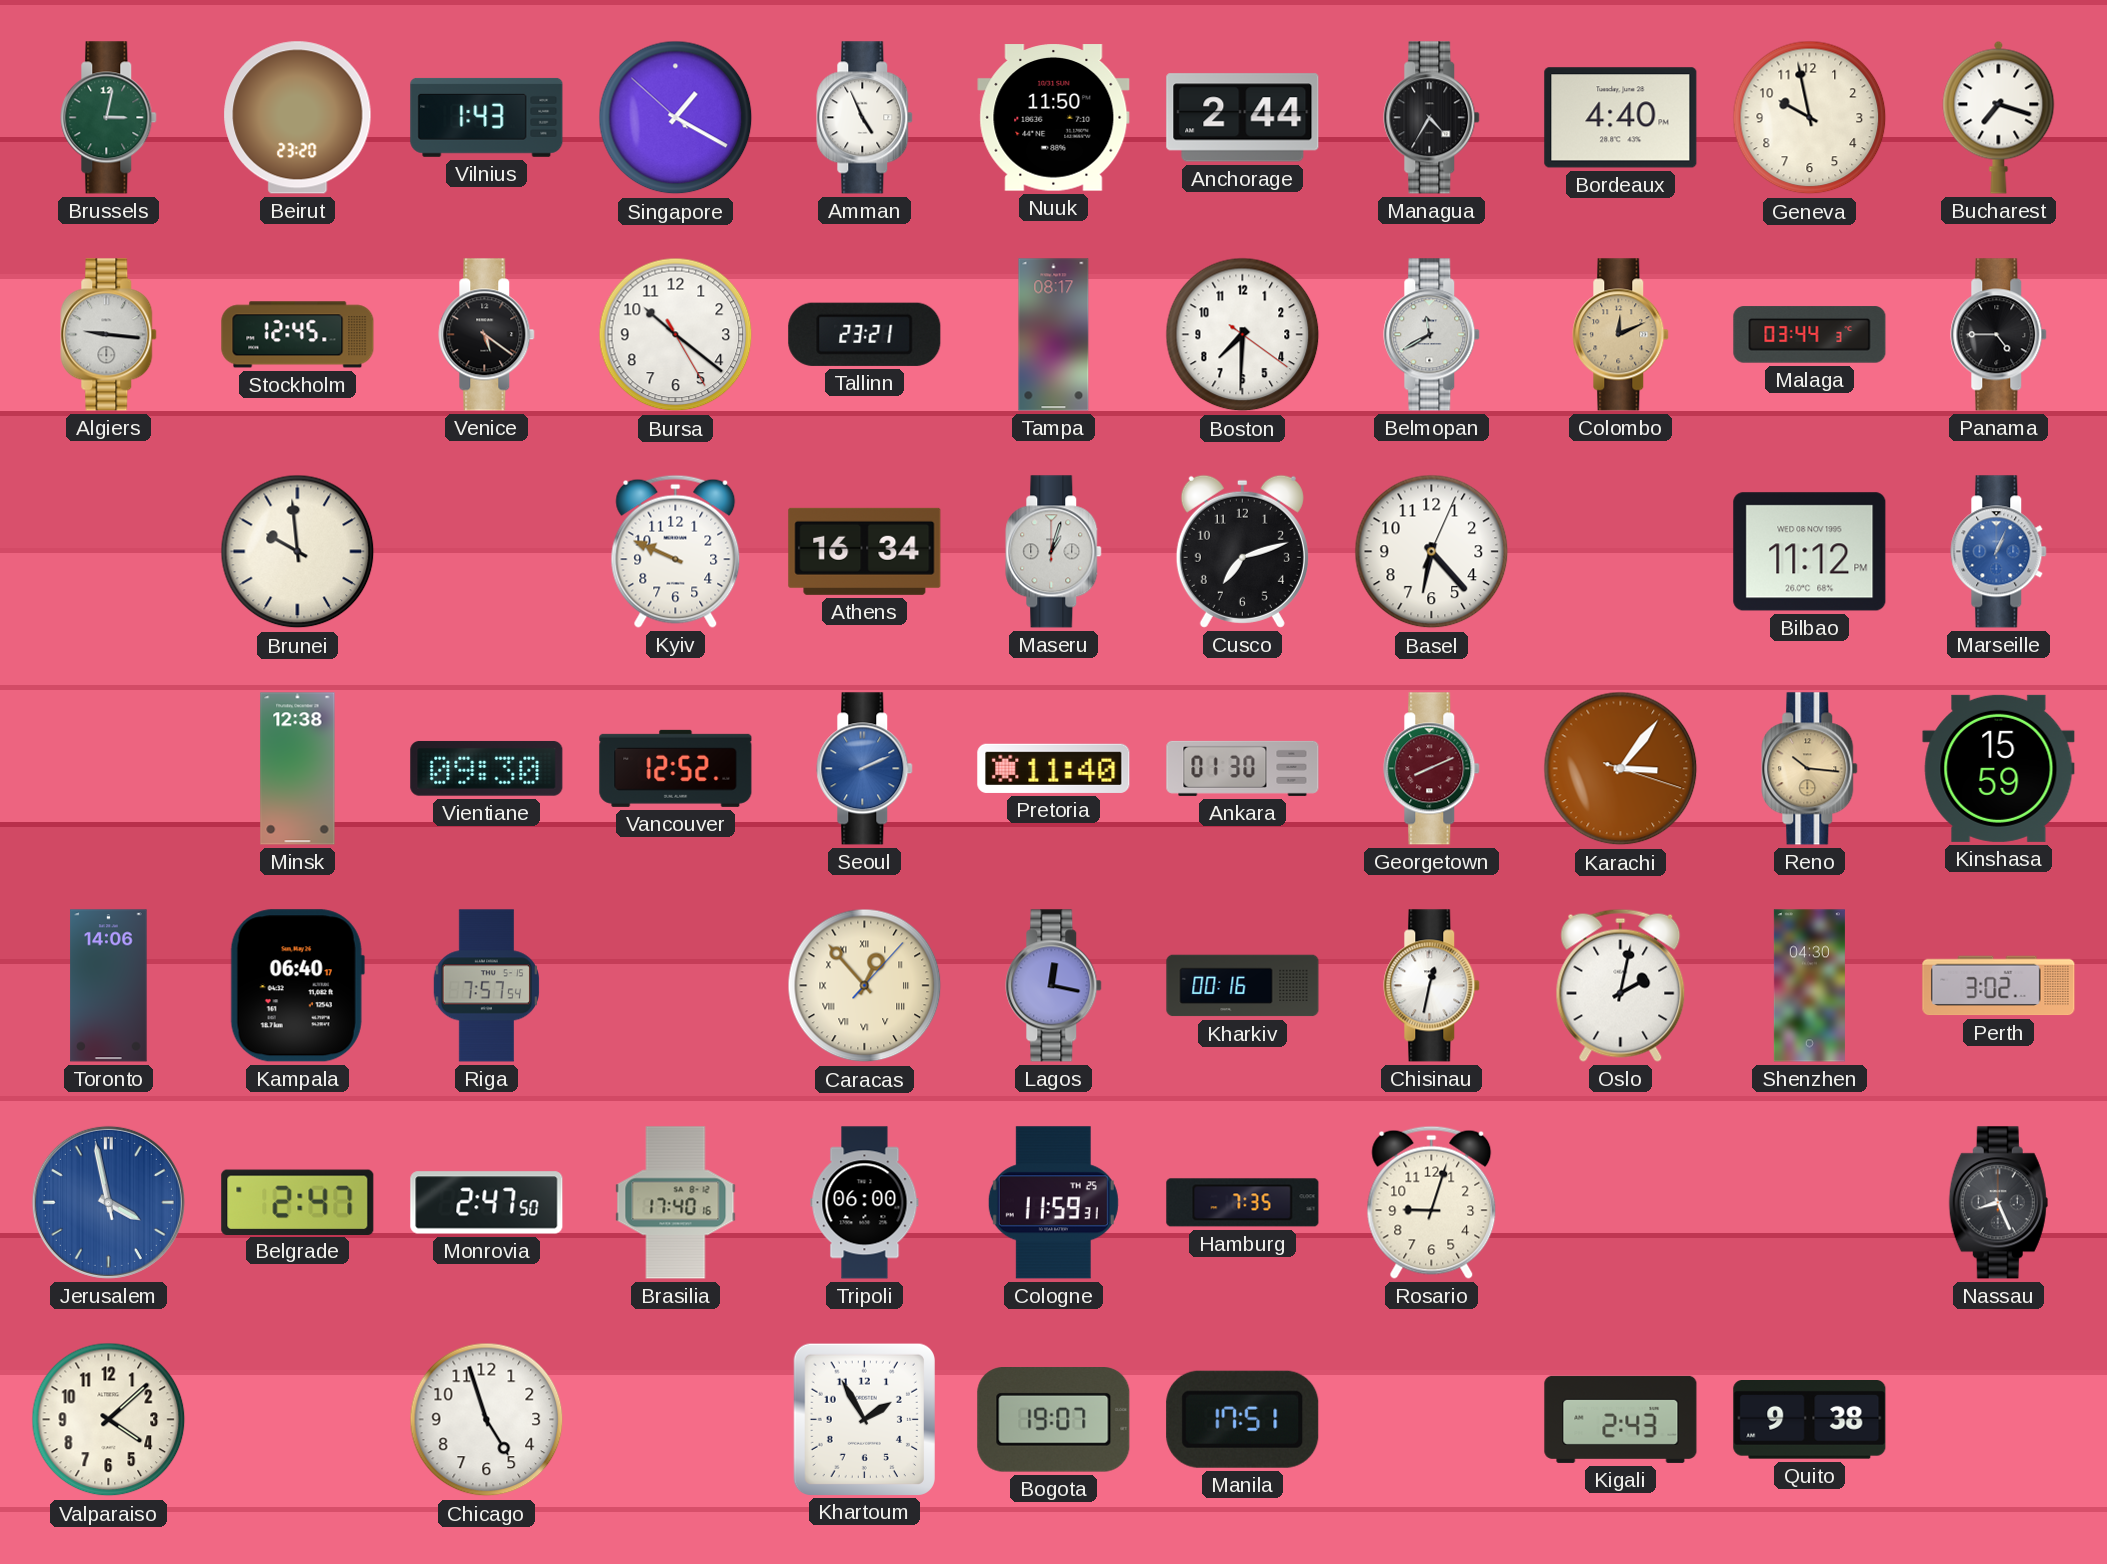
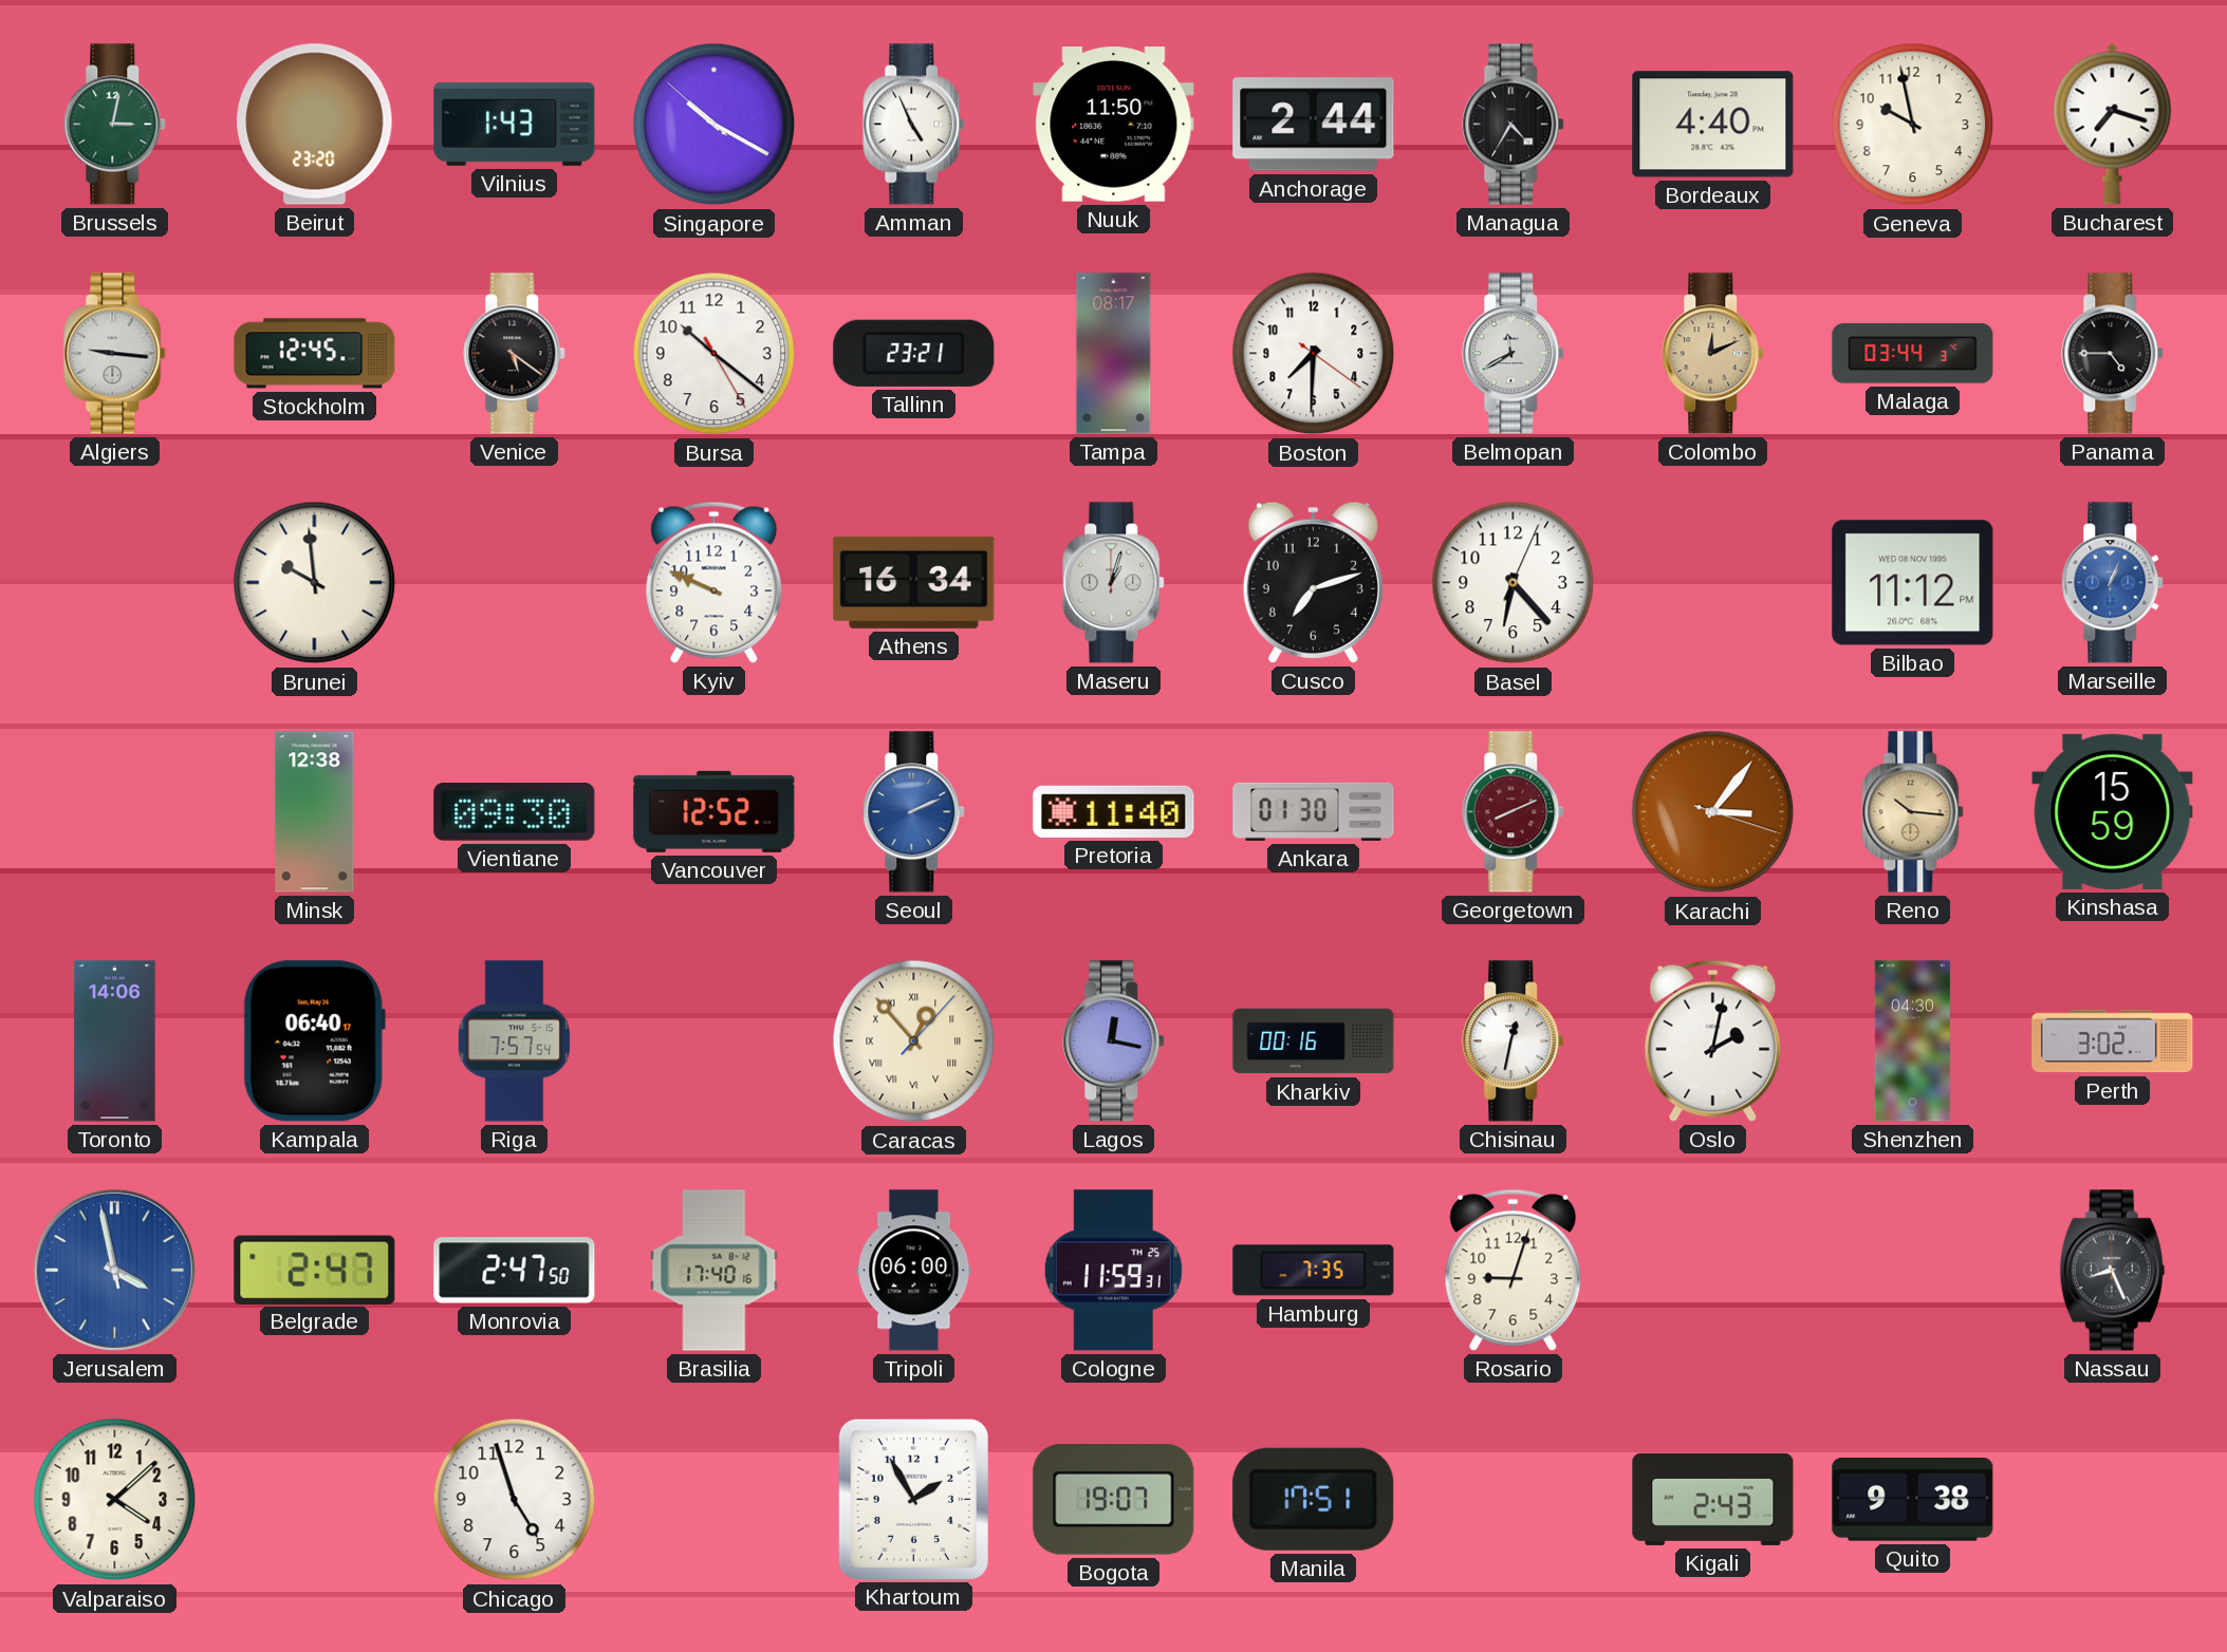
Singapore: 1:19 -> 10:19 (715, 125)
